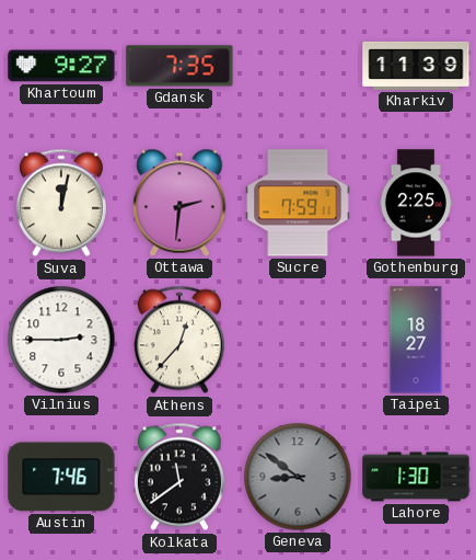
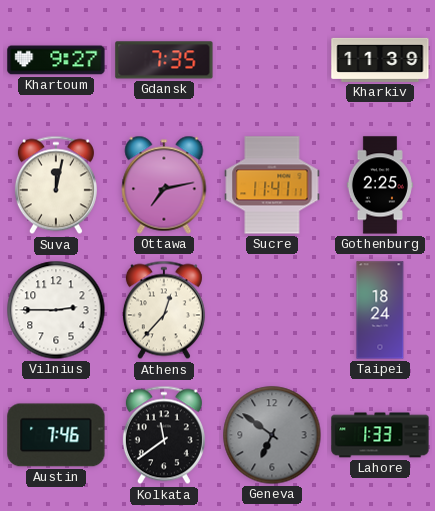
Ottawa: 2:31 -> 7:13 (164, 185)
Sucre: 7:59 -> 11:41 (272, 185)
Taipei: 18:27 -> 18:24 (380, 310)
Geneva: 8:51 -> 6:51 (272, 435)
Lahore: 1:30 -> 1:33 (380, 435)
